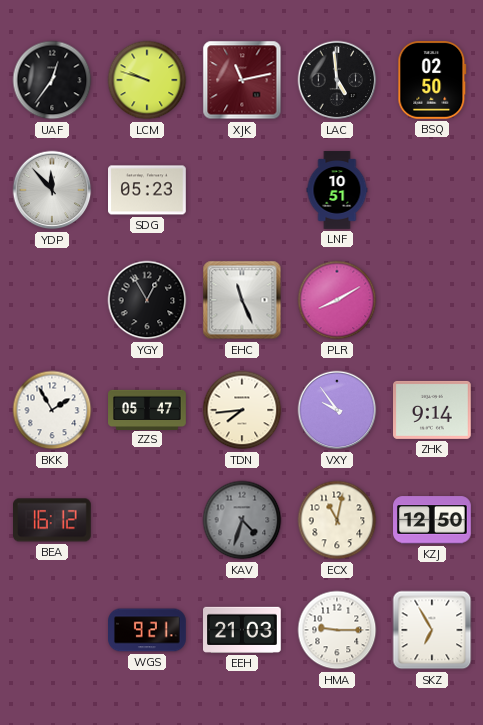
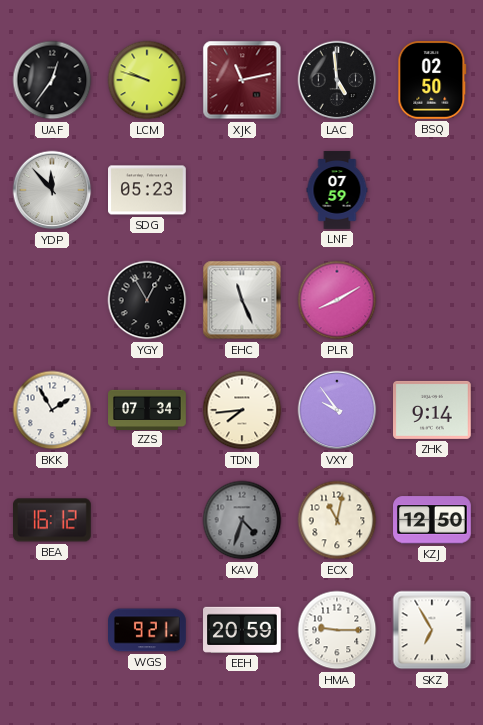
LNF: 10:51 -> 07:59 (337, 190)
ZZS: 05:47 -> 07:34 (147, 409)
EEH: 21:03 -> 20:59 (243, 630)
